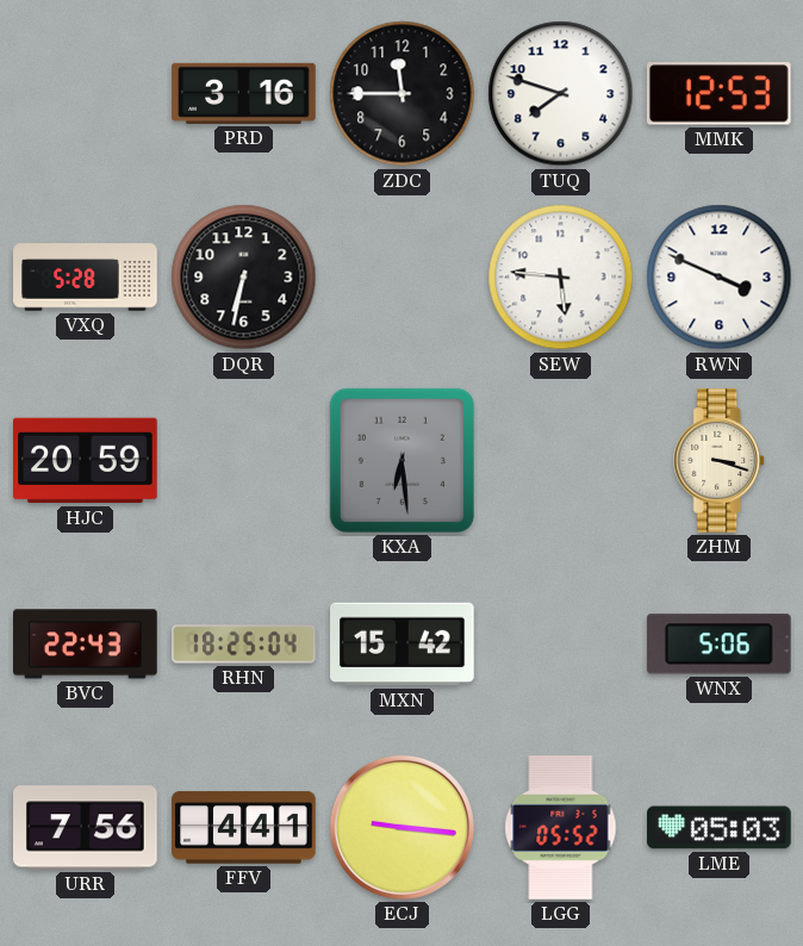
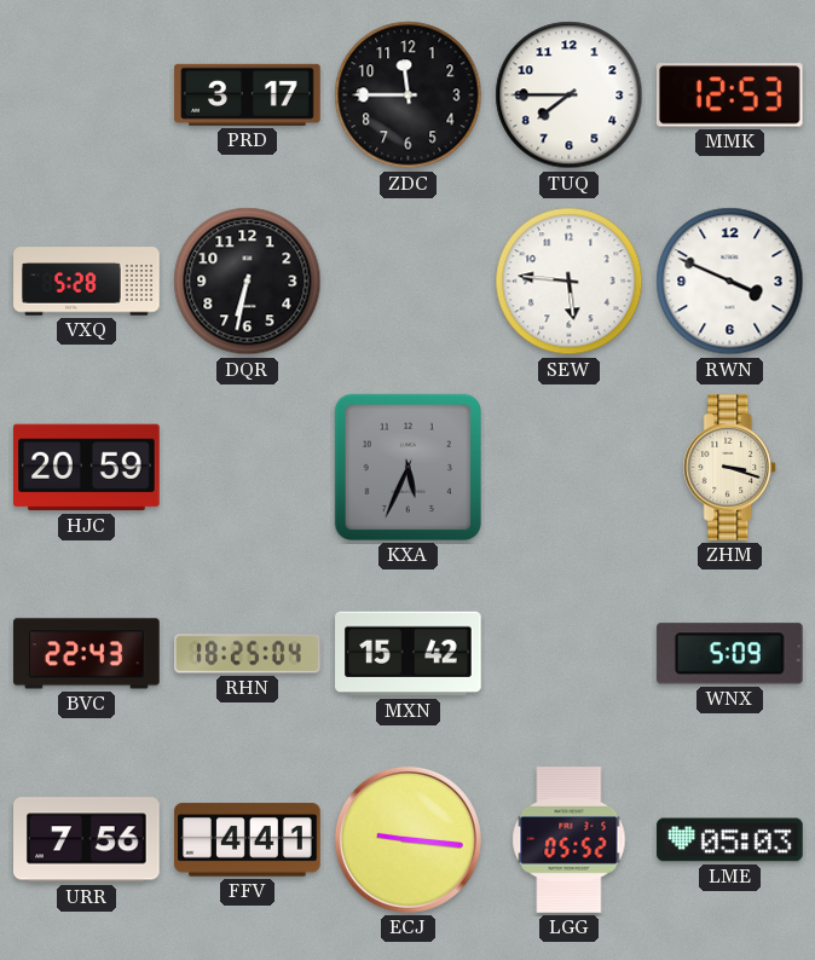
PRD: 3:16 -> 3:17 (248, 94)
TUQ: 7:48 -> 7:45 (570, 96)
KXA: 6:29 -> 5:34 (407, 467)
WNX: 5:06 -> 5:09 (729, 654)
